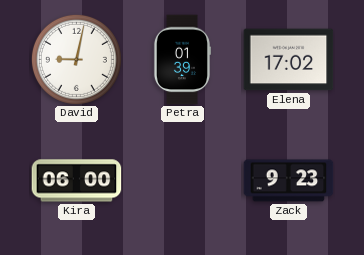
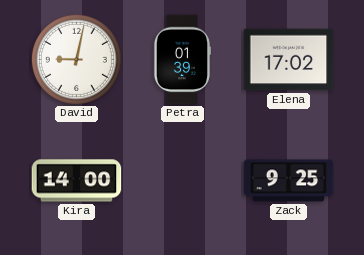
Kira: 06:00 -> 14:00 (77, 181)
Zack: 9:23 -> 9:25 (289, 181)
